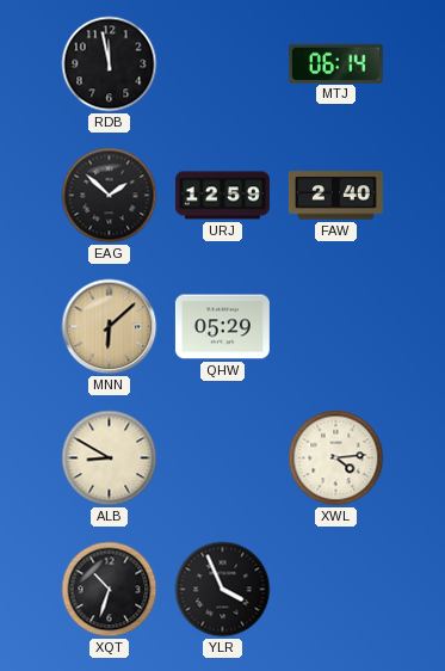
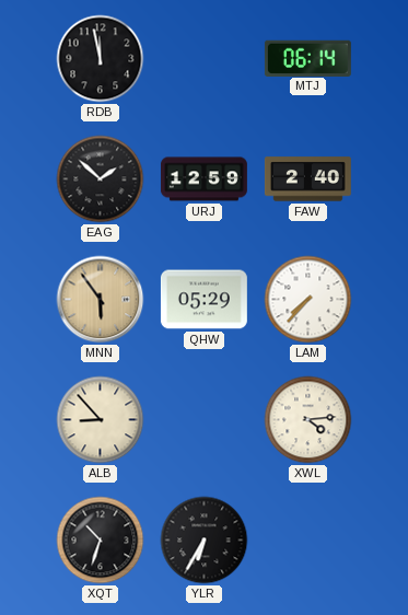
MNN: 6:08 -> 5:54 (101, 300)
LAM: none -> 7:37 (308, 300)
ALB: 8:50 -> 8:53 (101, 420)
YLR: 3:56 -> 6:35 (205, 541)
